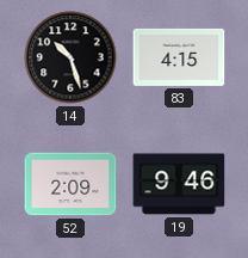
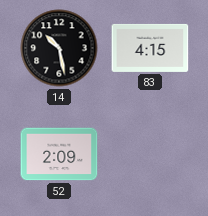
14: 10:27 -> 10:28 (59, 48)
19: 9:46 -> none (179, 184)
